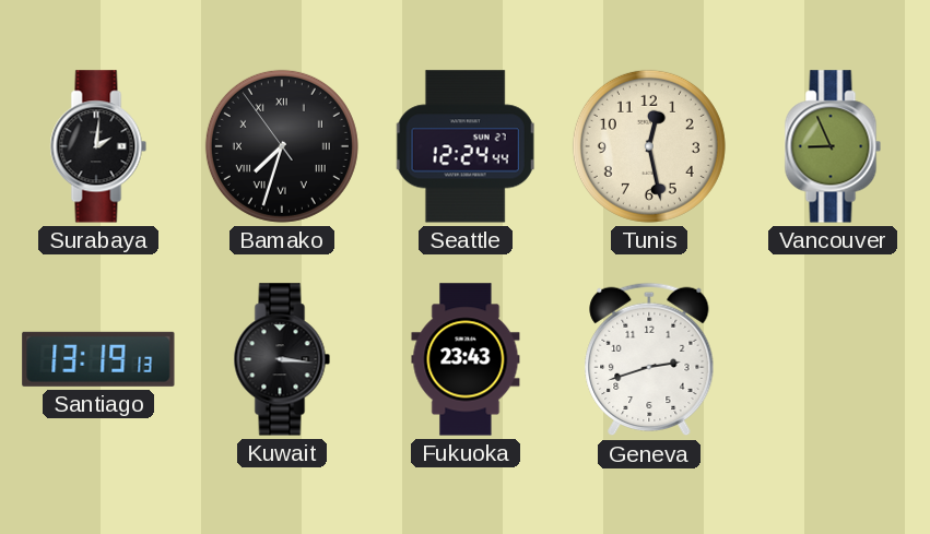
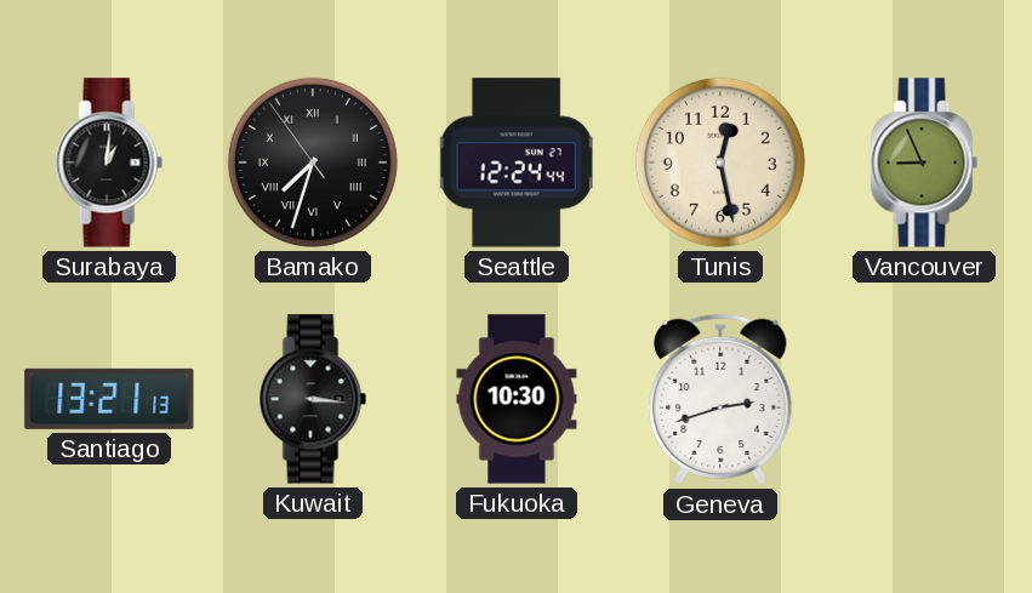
Surabaya: 2:01 -> 1:01 (109, 162)
Santiago: 13:19 -> 13:21 (109, 399)
Fukuoka: 23:43 -> 10:30 (517, 399)
